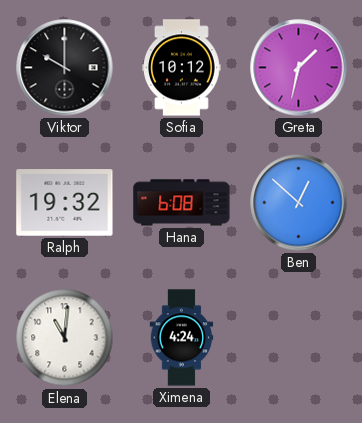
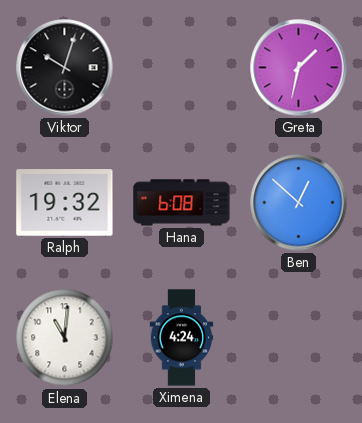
Viktor: 10:00 -> 10:03 (65, 68)
Sofia: 10:12 -> none (182, 68)
